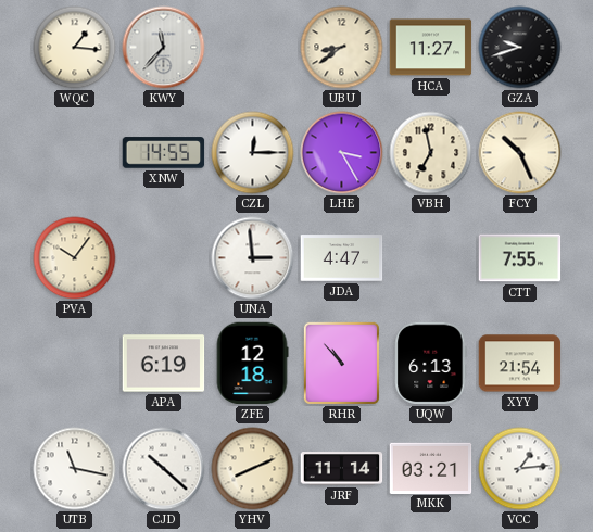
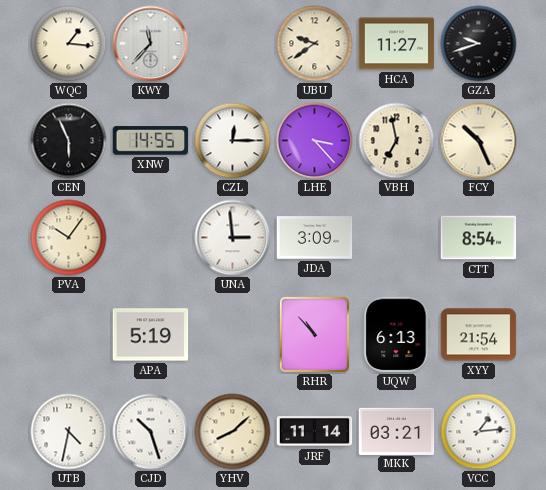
UBU: 8:39 -> 9:39 (315, 44)
CEN: none -> 5:56 (69, 141)
LHE: 3:25 -> 3:23 (315, 141)
JDA: 4:47 -> 3:09 (315, 238)
CTT: 7:55 -> 8:54 (479, 238)
APA: 6:19 -> 5:19 (151, 335)
ZFE: 12:18 -> none (252, 364)
UTB: 11:17 -> 4:32 (69, 432)
CJD: 10:22 -> 10:27 (151, 432)
YHV: 8:11 -> 8:08 (233, 432)
